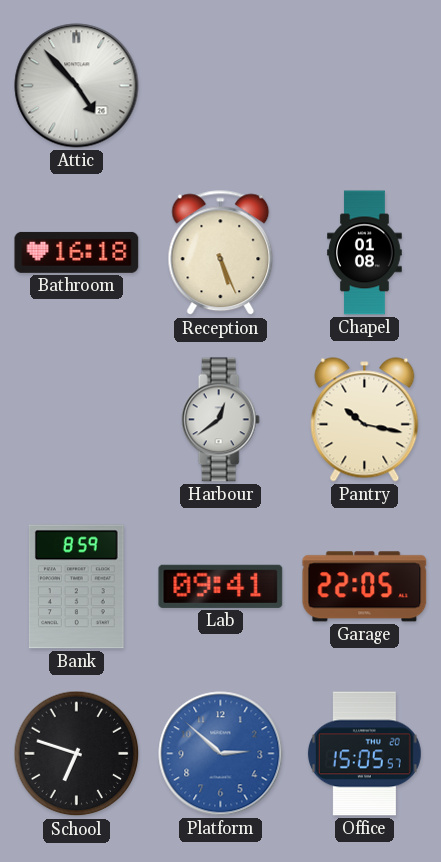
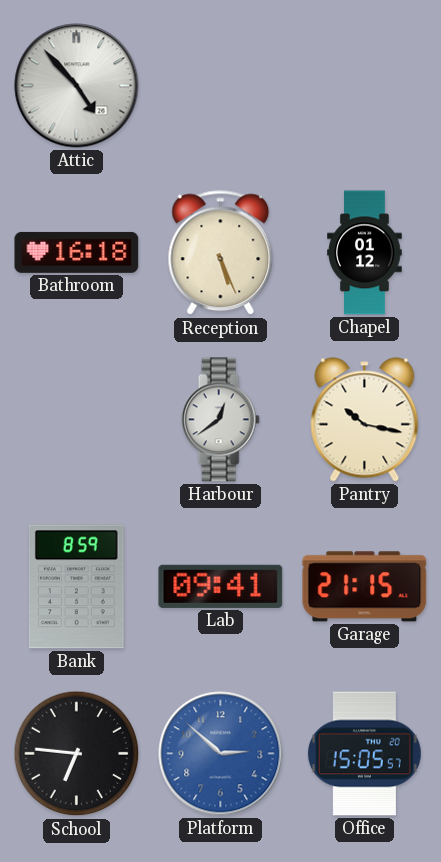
Chapel: 01:08 -> 01:12 (365, 253)
Garage: 22:05 -> 21:15 (365, 587)
School: 6:48 -> 6:46 (77, 754)
